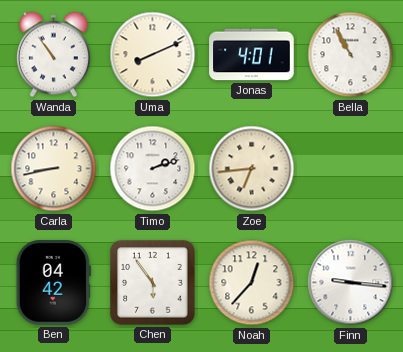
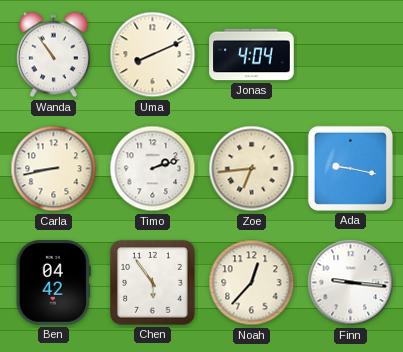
Jonas: 4:01 -> 4:04 (252, 55)
Bella: 10:55 -> none (351, 55)
Ada: none -> 9:17 (350, 168)
